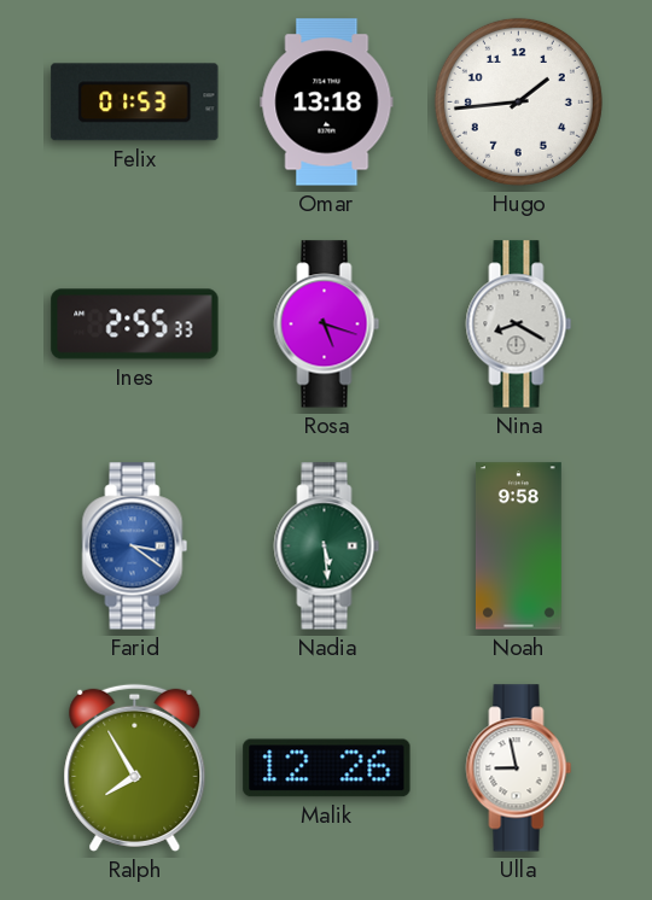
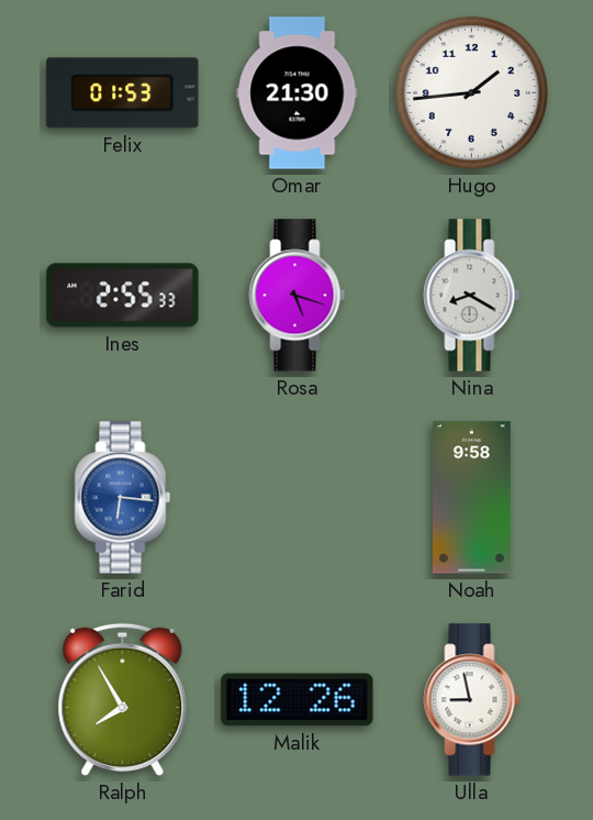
Omar: 13:18 -> 21:30 (298, 93)
Farid: 3:21 -> 6:16 (123, 498)
Nadia: 5:29 -> none (327, 547)
